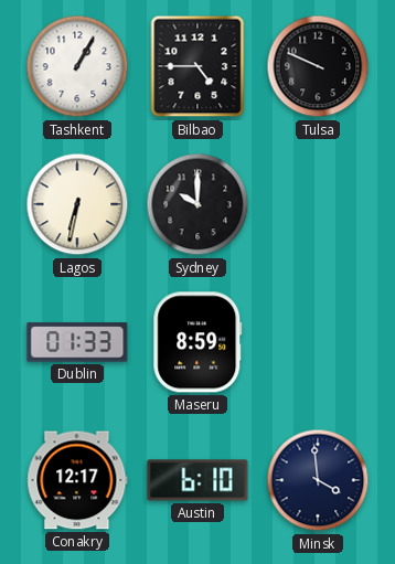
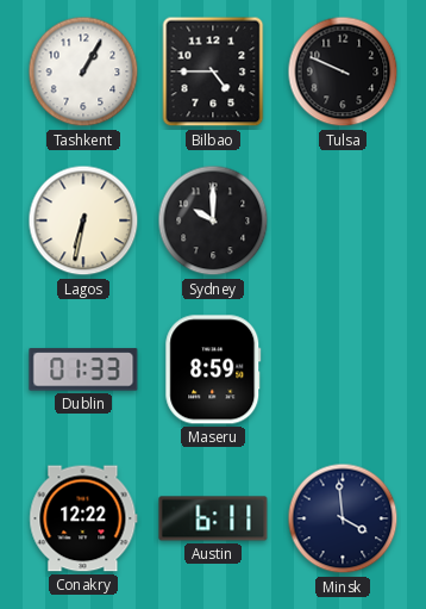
Conakry: 12:17 -> 12:22 (83, 518)
Austin: 6:10 -> 6:11 (213, 518)
